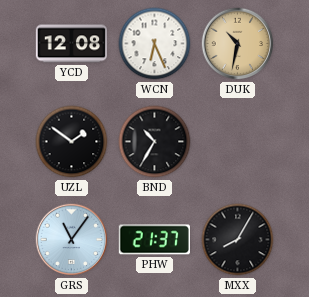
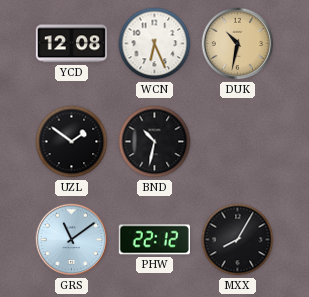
BND: 10:35 -> 10:32 (155, 142)
GRS: 11:06 -> 11:09 (72, 240)
PHW: 21:37 -> 22:12 (154, 240)
